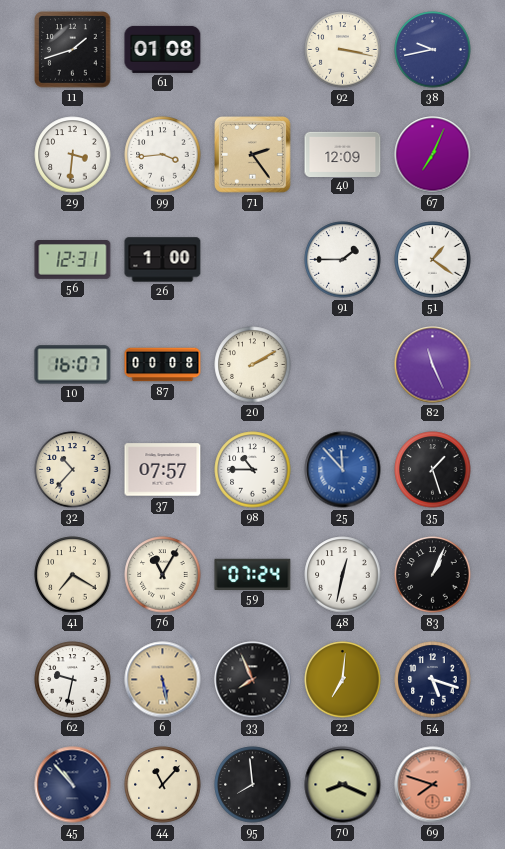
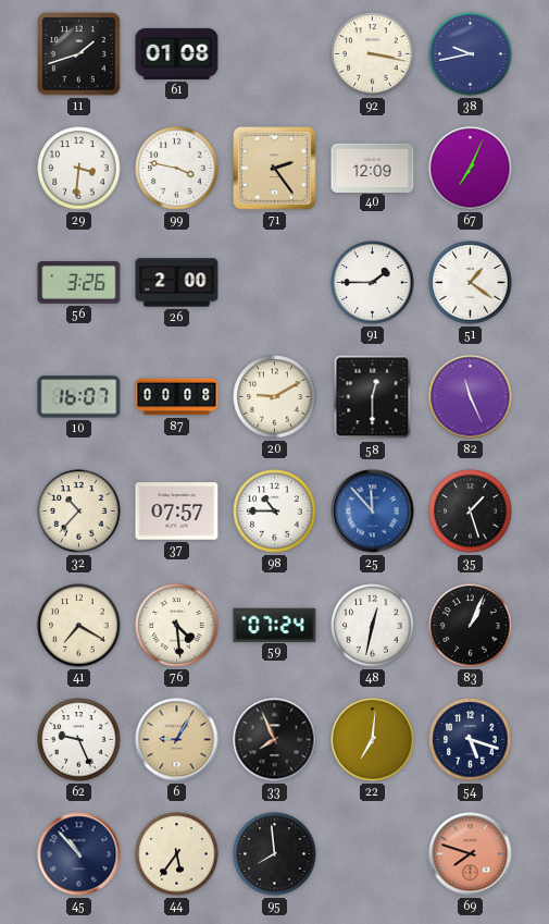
99: 3:44 -> 3:47 (177, 169)
56: 12:31 -> 3:26 (79, 283)
26: 1:00 -> 2:00 (177, 283)
20: 2:10 -> 9:10 (275, 397)
58: none -> 12:30 (373, 397)
76: 11:05 -> 4:29 (177, 626)
62: 9:32 -> 9:26 (79, 740)
6: 5:28 -> 9:05 (177, 740)
44: 11:07 -> 5:36 (177, 854)
70: 8:19 -> none (343, 785)
